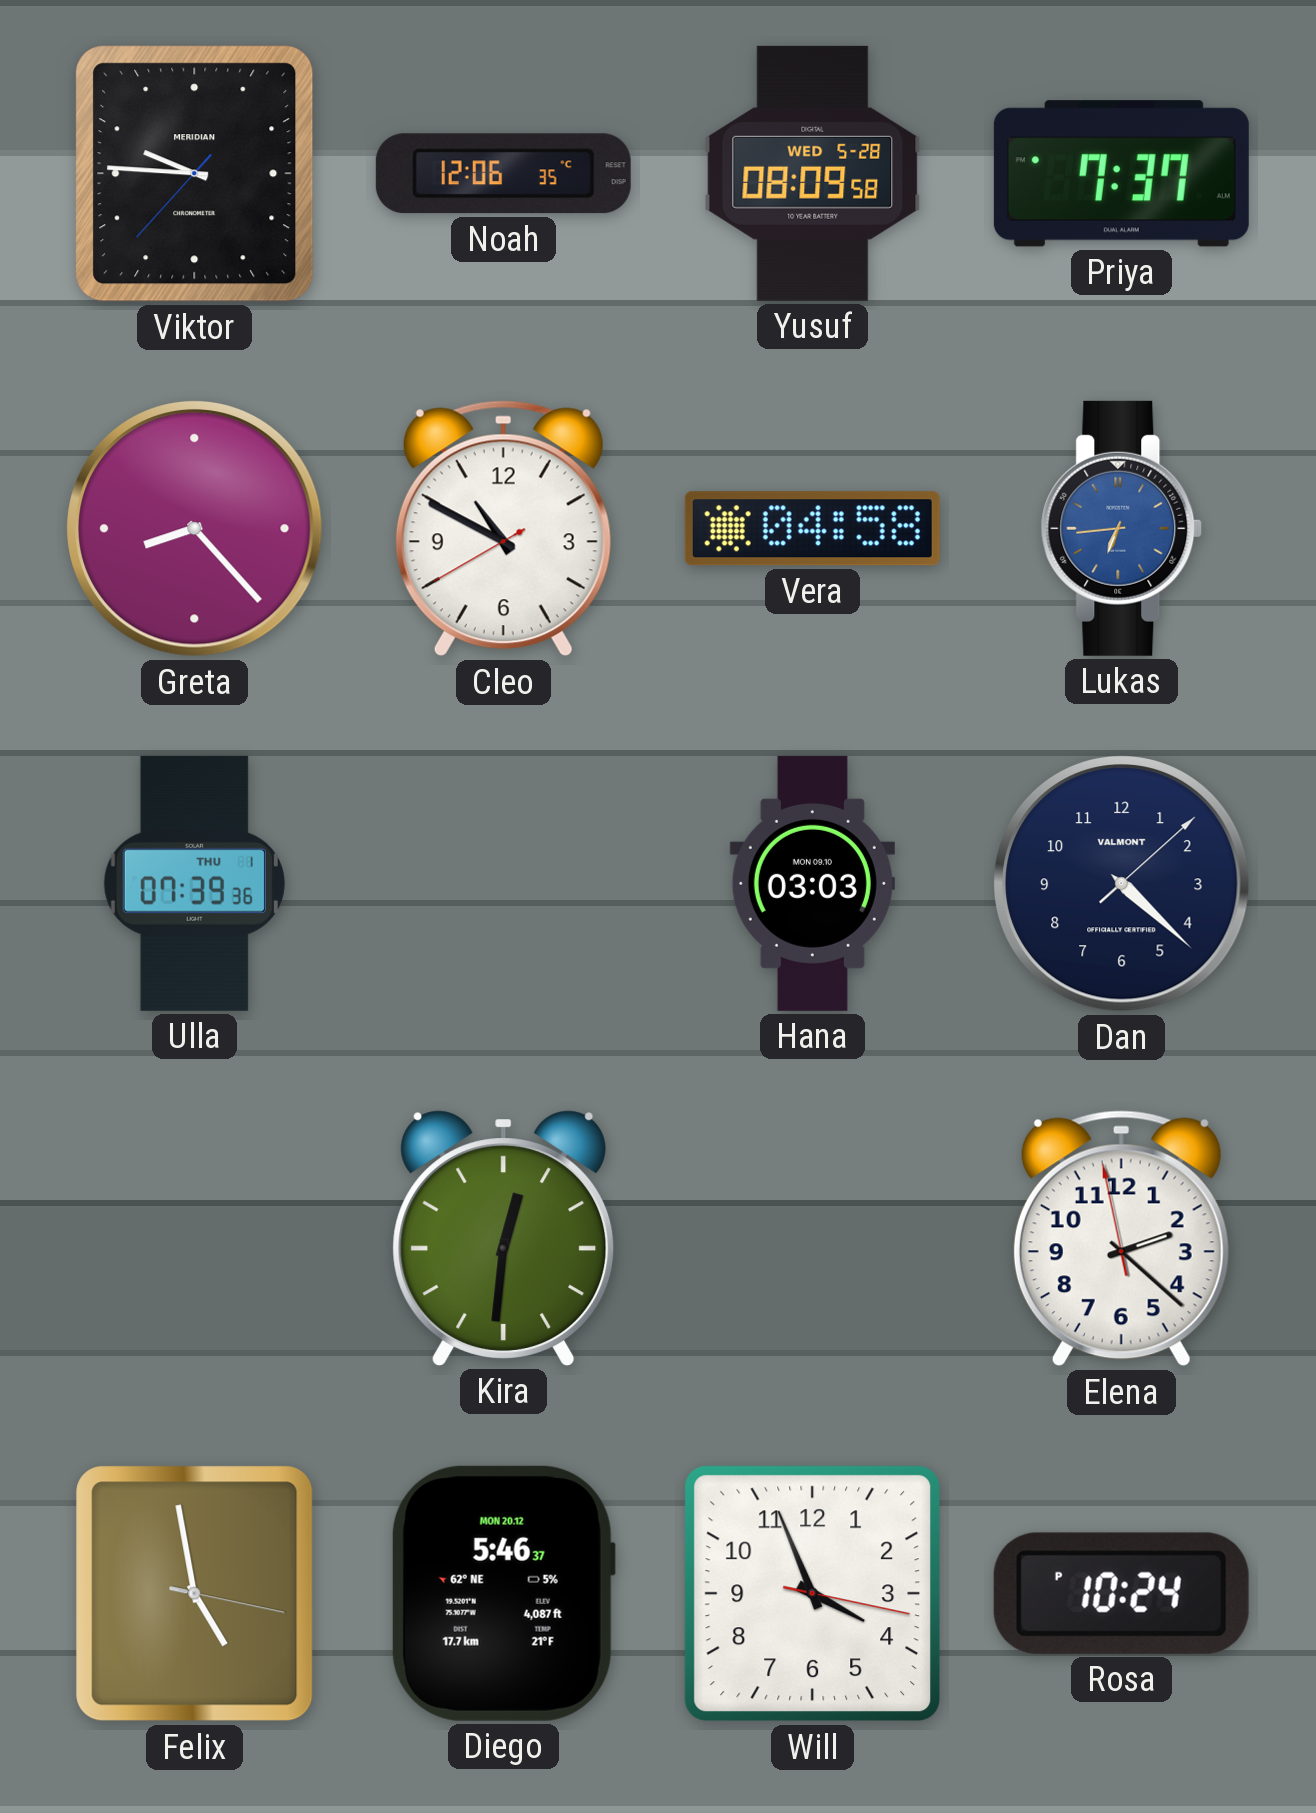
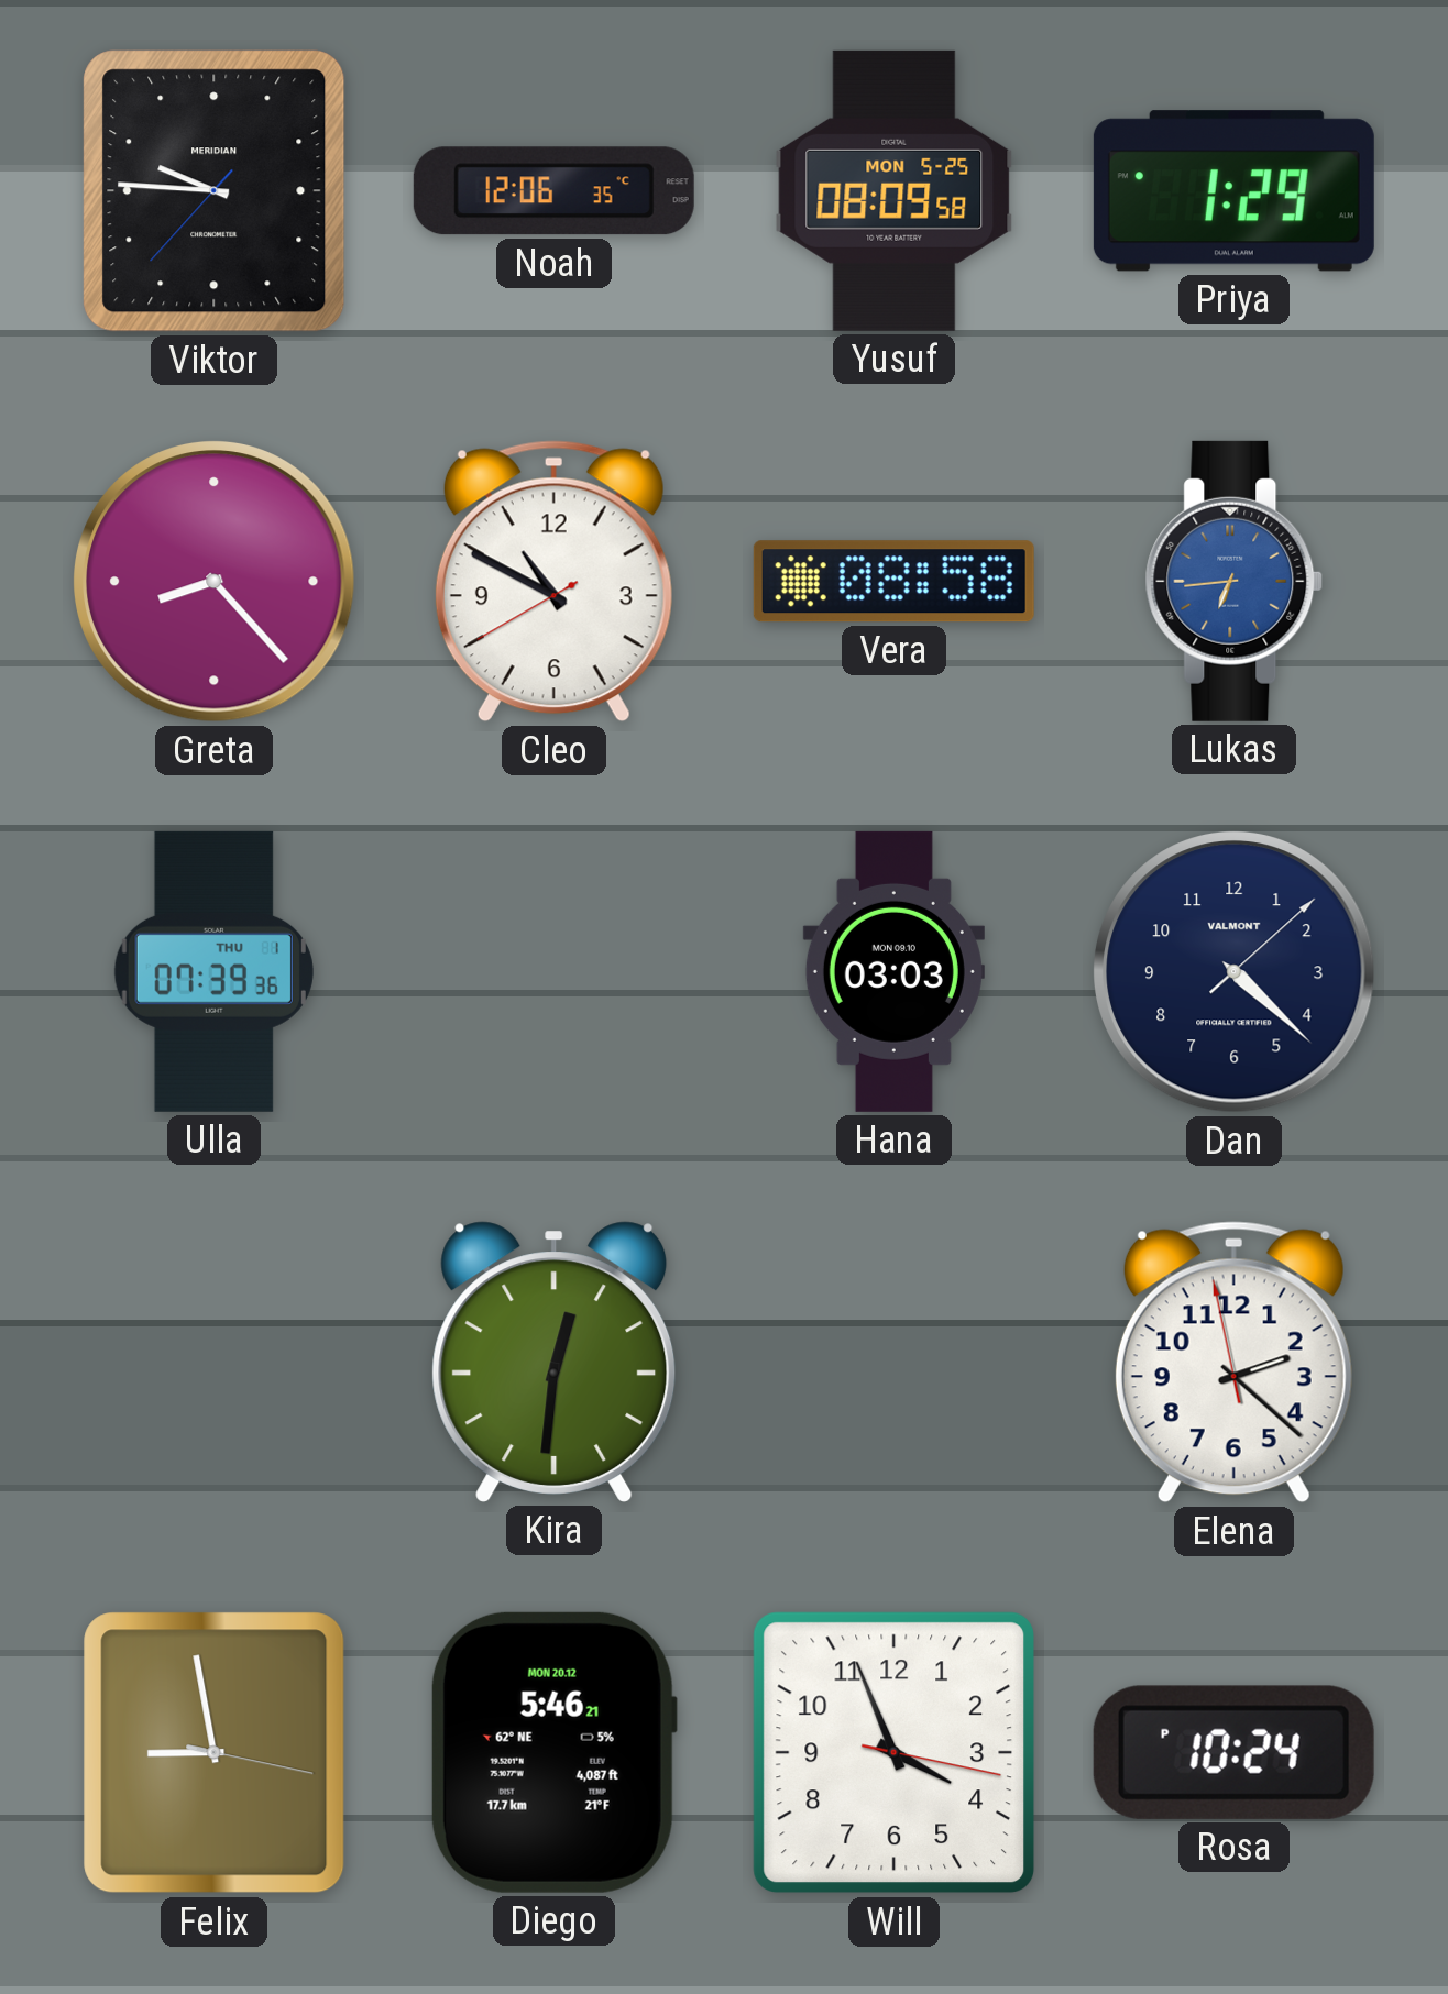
Yusuf date: WED 5-28 -> MON 5-25 (895, 190)
Priya: 7:37 -> 1:29 (1233, 191)
Vera: 04:58 -> 08:58 (893, 582)
Felix: 4:58 -> 8:58 (215, 1753)
Diego: 5:46:37 -> 5:46:21 (553, 1752)
